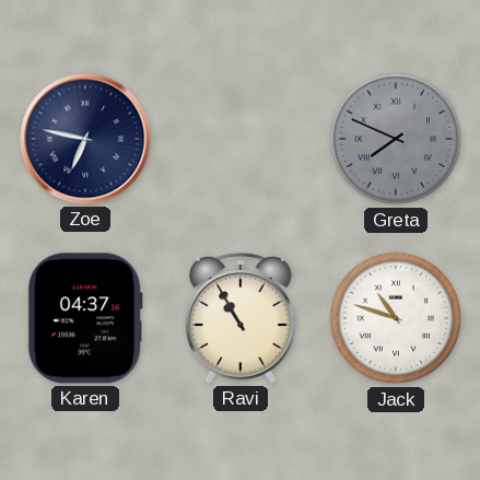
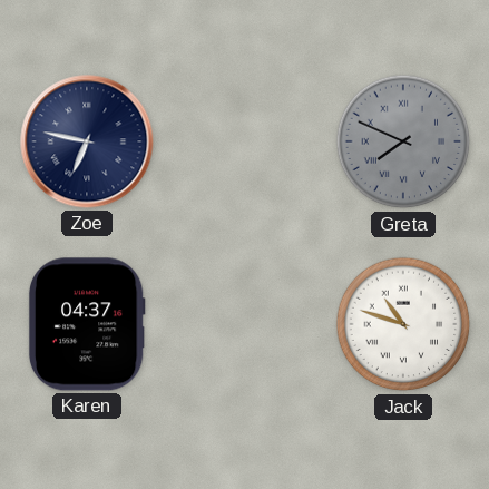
Ravi: 10:55 -> none (242, 318)
